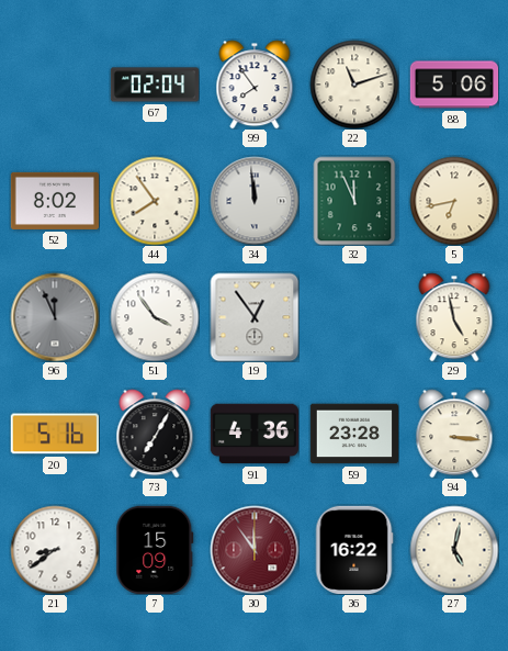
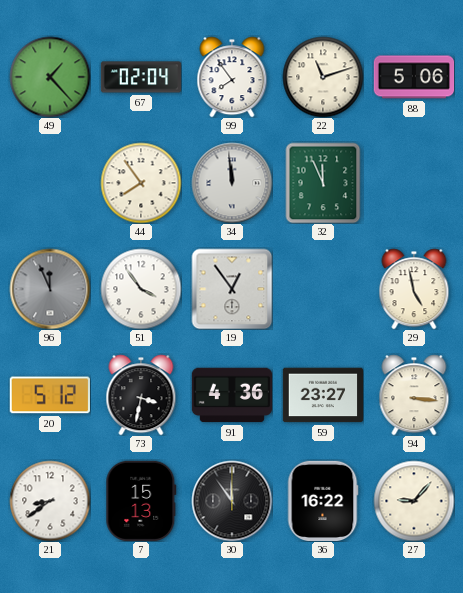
49: none -> 1:23 (50, 77)
52: 8:02 -> none (54, 201)
5: 6:43 -> none (454, 201)
20: 5:16 -> 5:12 (50, 395)
73: 7:05 -> 3:32 (141, 395)
59: 23:28 -> 23:27 (322, 395)
7: 15:09 -> 15:13 (141, 501)
30 dial: burgundy -> black (232, 501)
27: 5:02 -> 9:07 (414, 501)
